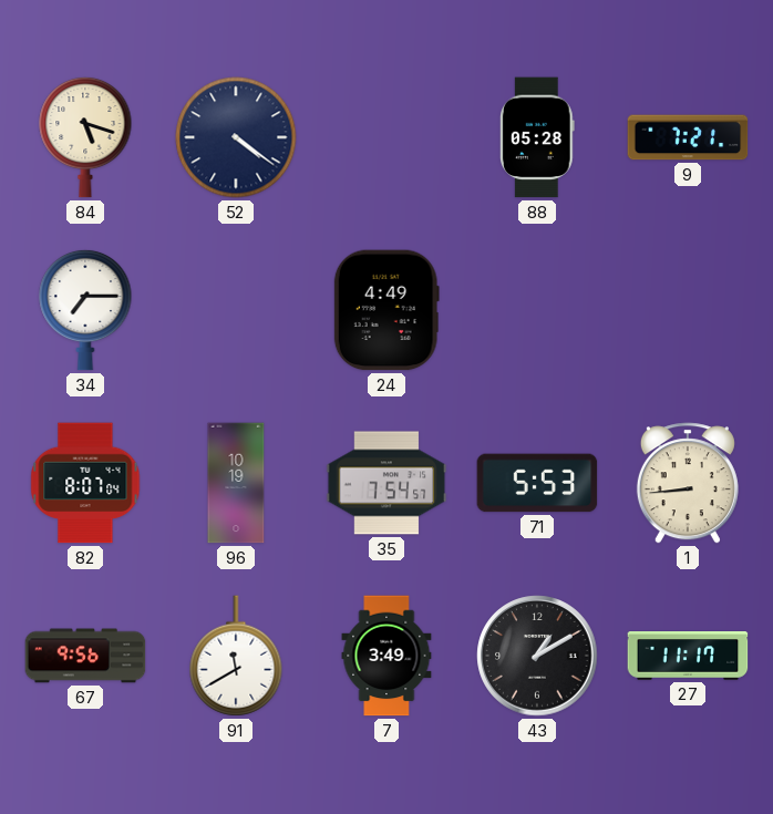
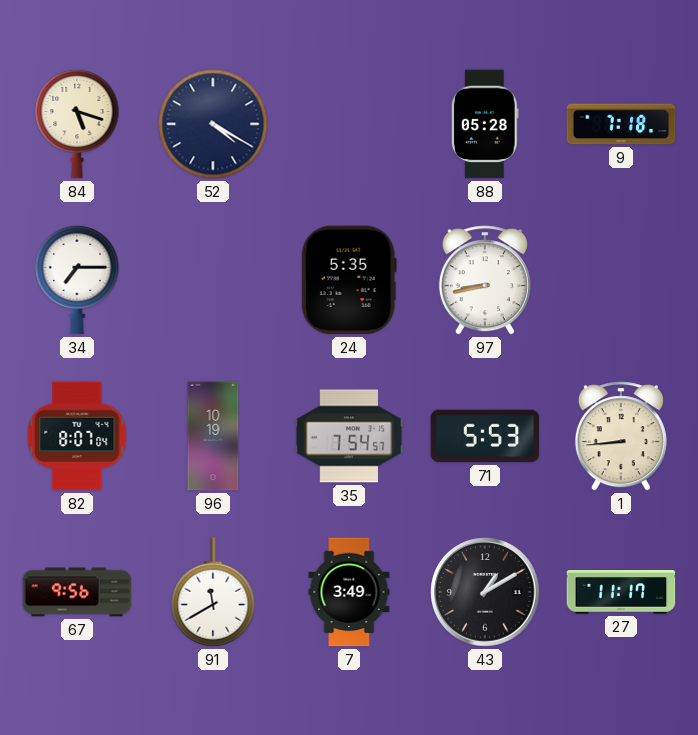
52: 4:21 -> 4:20 (213, 124)
9: 7:21 -> 7:18 (621, 124)
24: 4:49 -> 5:35 (349, 280)
97: none -> 8:43 (485, 280)
